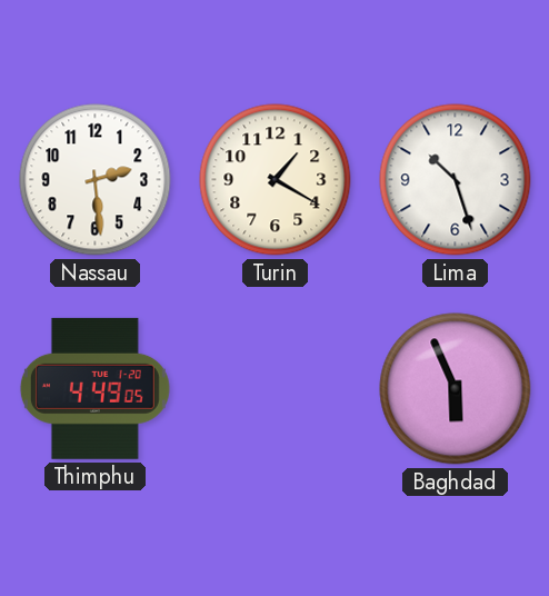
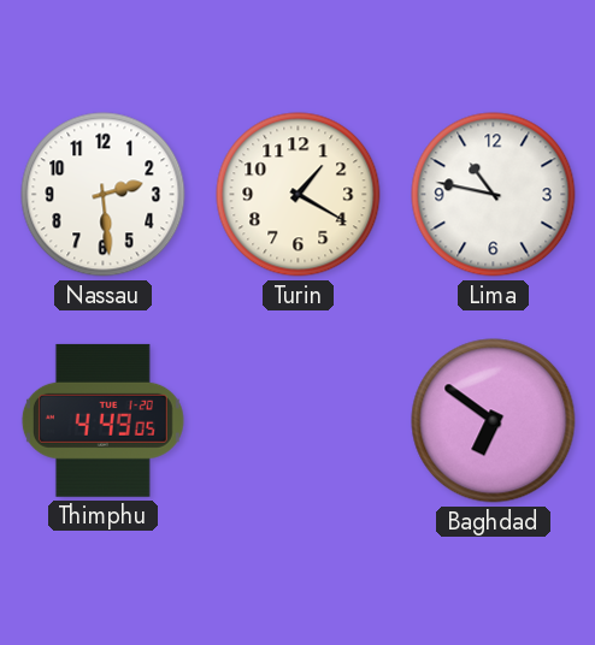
Lima: 10:27 -> 10:47 (494, 195)
Baghdad: 5:56 -> 6:51 (494, 421)
